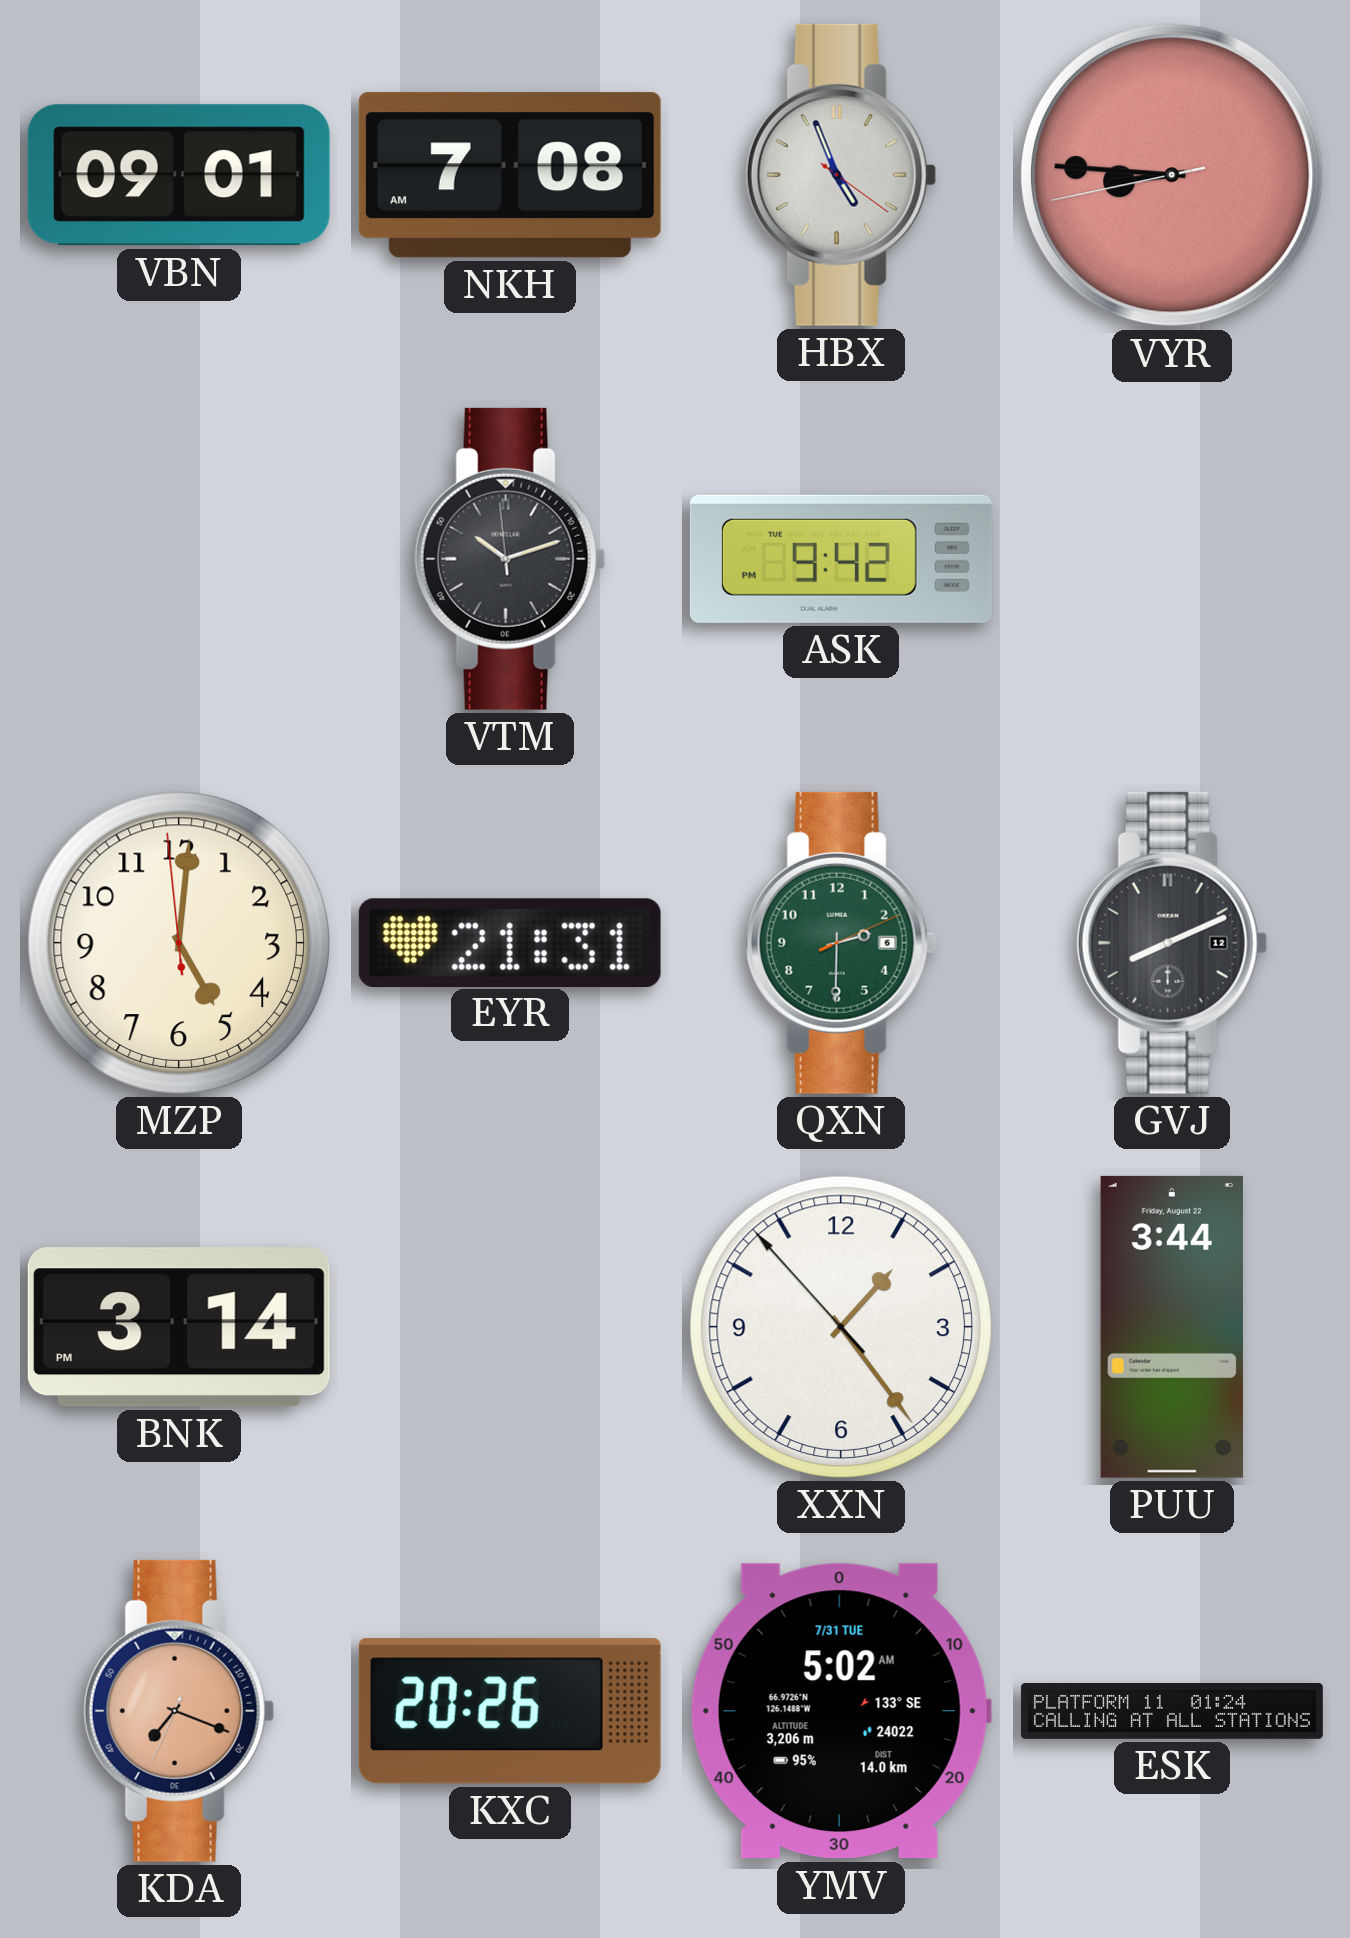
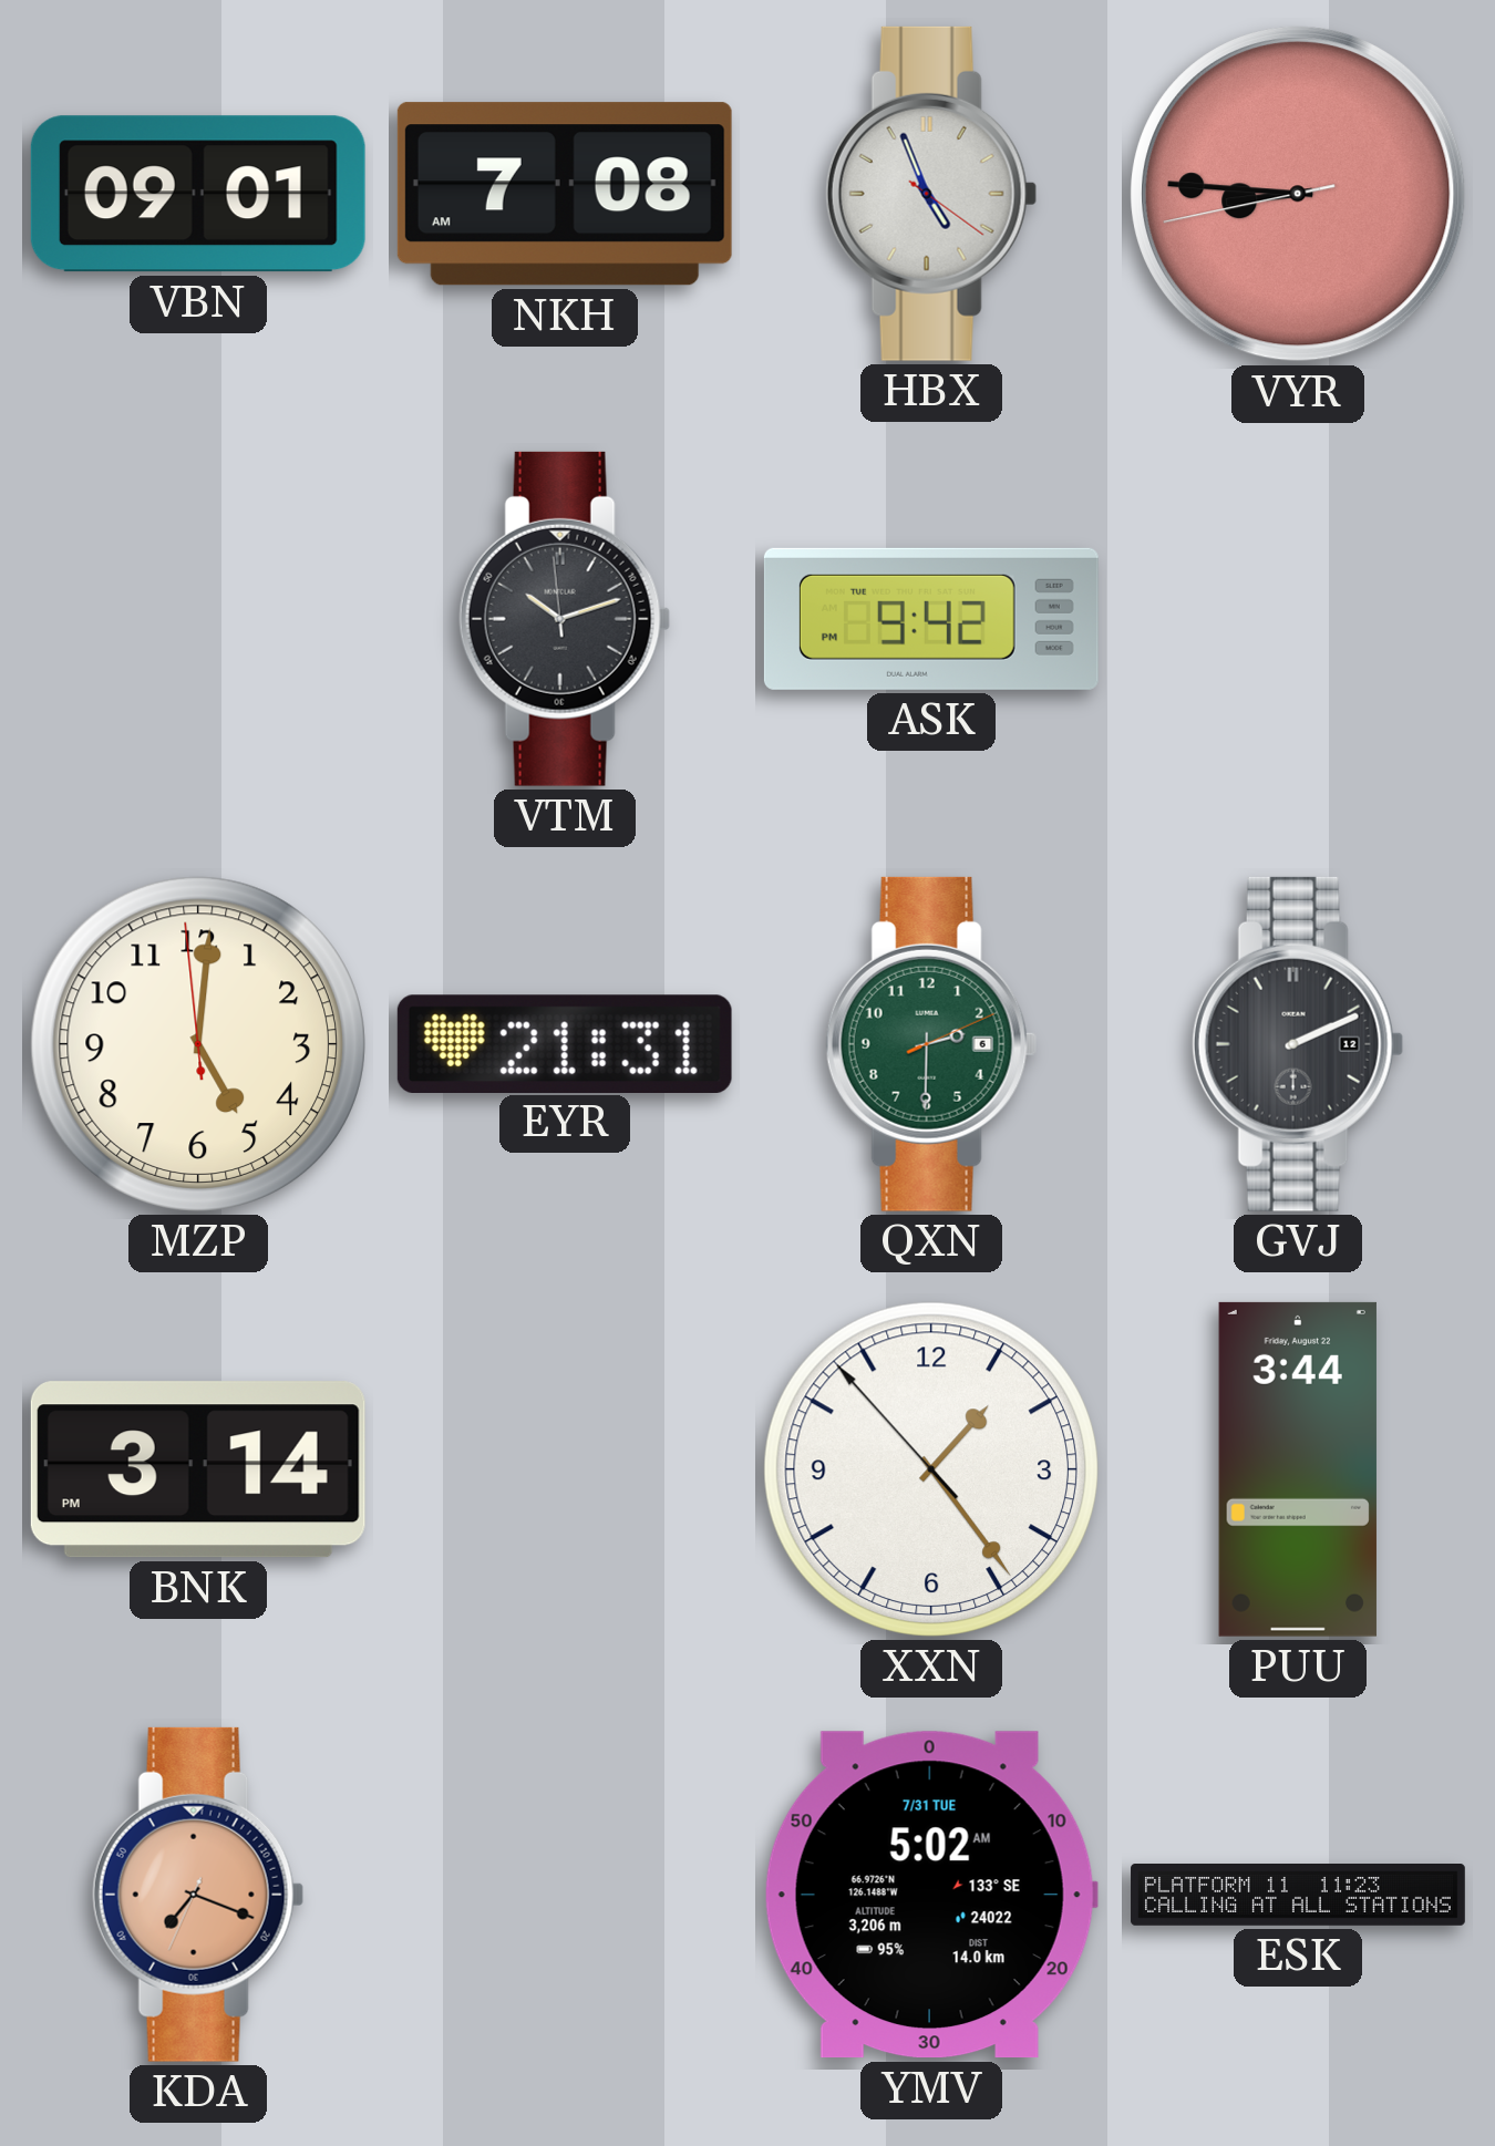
GVJ: 8:11 -> 2:11 (1298, 1044)
KXC: 20:26 -> none (510, 1711)
ESK: 01:24 -> 11:23 (1298, 1896)
